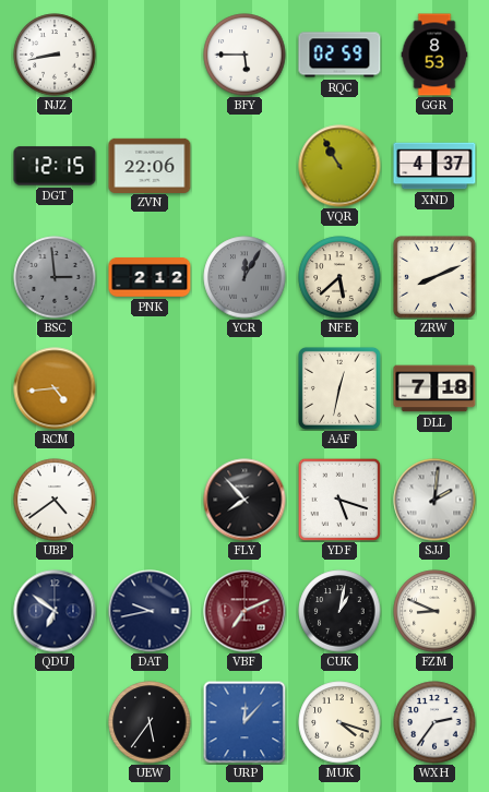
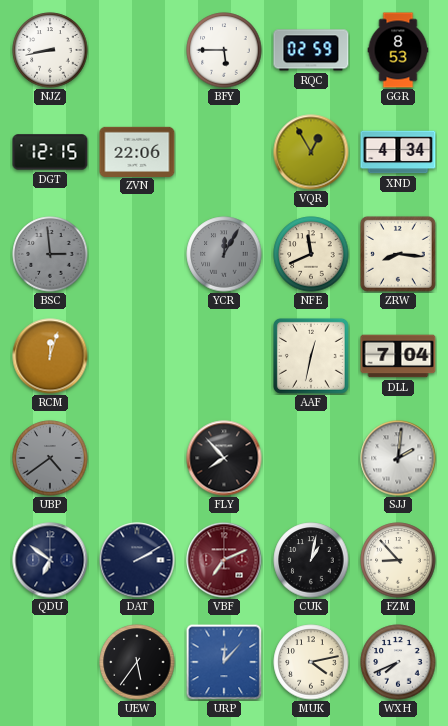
VQR: 10:55 -> 12:55 (311, 152)
XND: 4:37 -> 4:34 (398, 152)
PNK: 2:12 -> none (150, 278)
NFE: 5:38 -> 11:41 (311, 254)
ZRW: 8:11 -> 8:16 (398, 254)
RCM: 4:44 -> 12:03 (50, 356)
DLL: 7:18 -> 7:04 (398, 356)
UBP dial: white -> grey (50, 458)
YDF: 5:18 -> none (339, 500)
DAT: 9:43 -> 2:10 (137, 560)
FZM: 8:49 -> 8:53 (398, 560)
MUK: 4:18 -> 4:13 (311, 662)
WXH: 2:36 -> 7:41 (398, 662)
